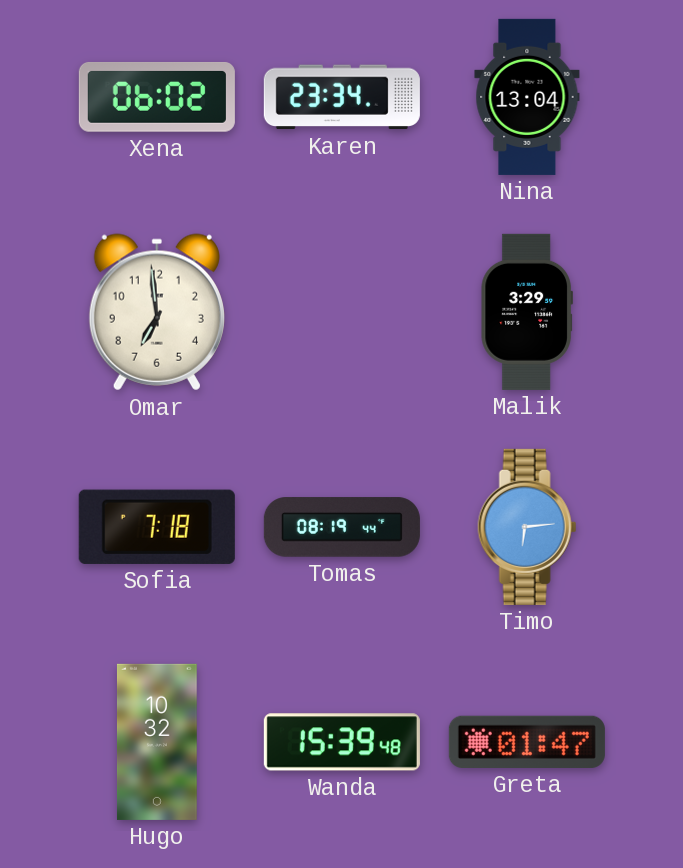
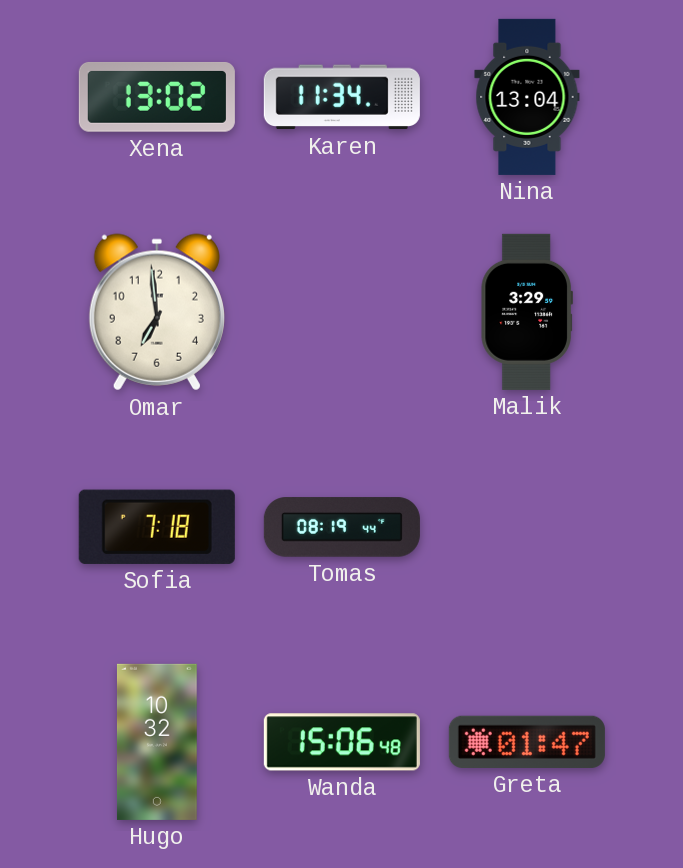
Xena: 06:02 -> 13:02 (157, 97)
Karen: 23:34 -> 11:34 (342, 97)
Timo: 6:14 -> none (527, 527)
Wanda: 15:39 -> 15:06 (342, 742)
